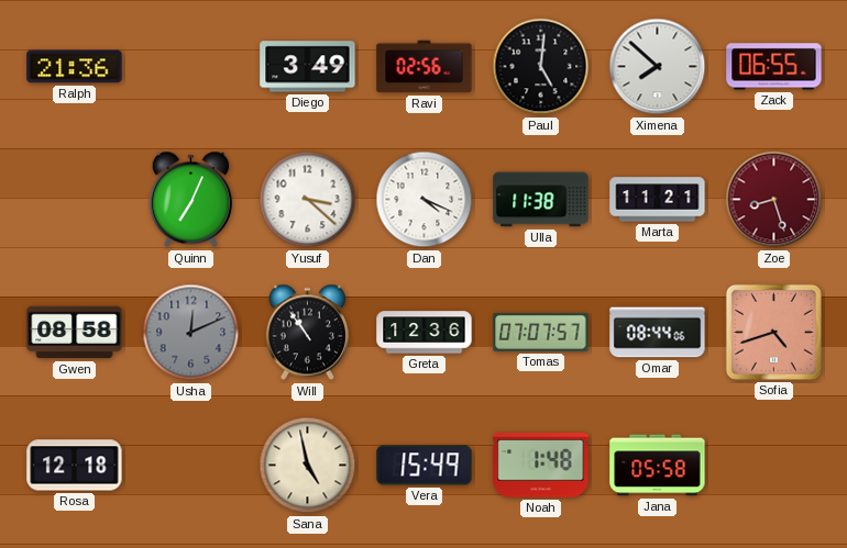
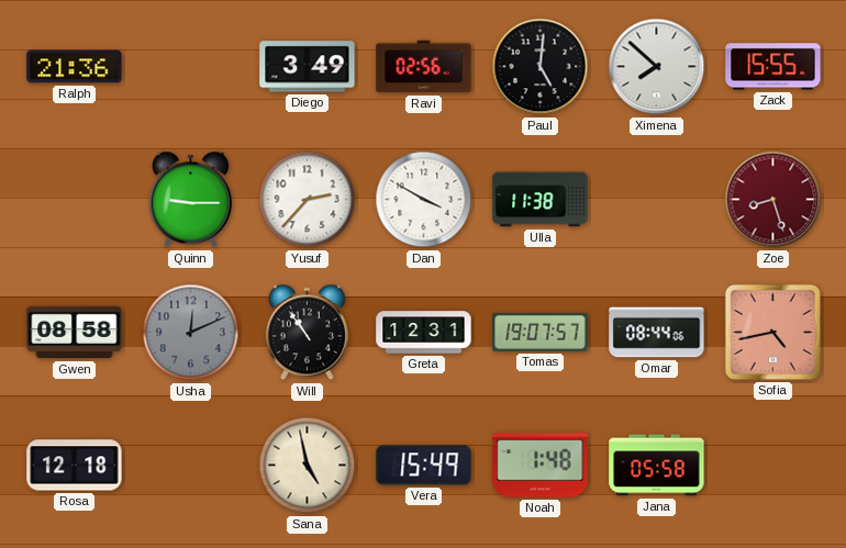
Zack: 06:55 -> 15:55 (773, 67)
Quinn: 7:04 -> 9:15 (190, 200)
Yusuf: 3:22 -> 2:37 (308, 200)
Dan: 4:19 -> 3:50 (424, 200)
Marta: 11:21 -> none (658, 200)
Greta: 12:36 -> 12:31 (424, 333)
Tomas: 07:07 -> 19:07 (541, 332)
Sofia: 4:42 -> 4:43 (772, 332)
